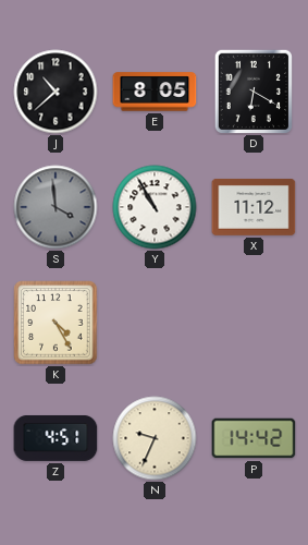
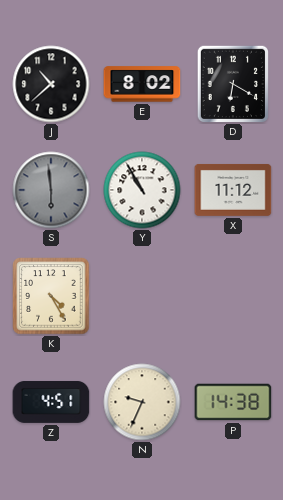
E: 8:05 -> 8:02 (142, 84)
S: 3:59 -> 5:59 (51, 190)
P: 14:42 -> 14:38 (233, 402)
